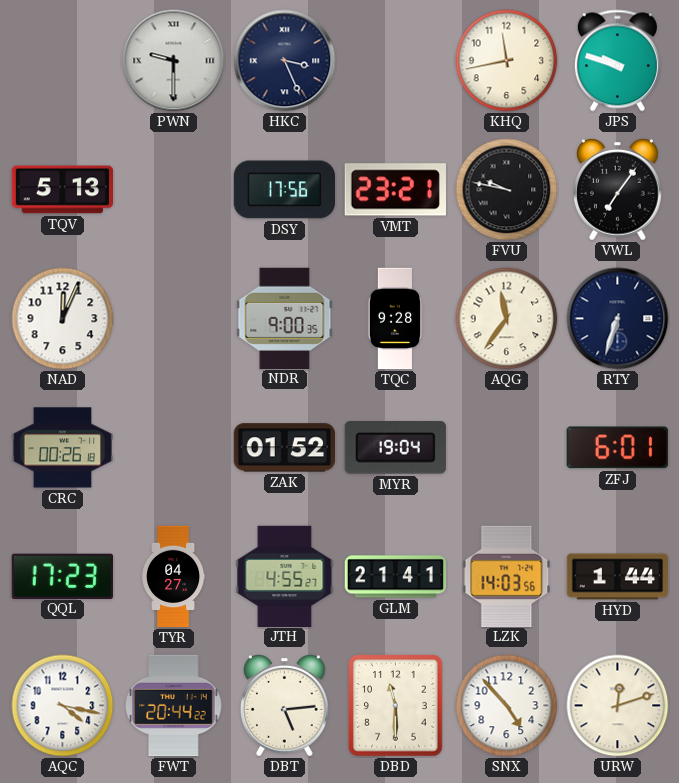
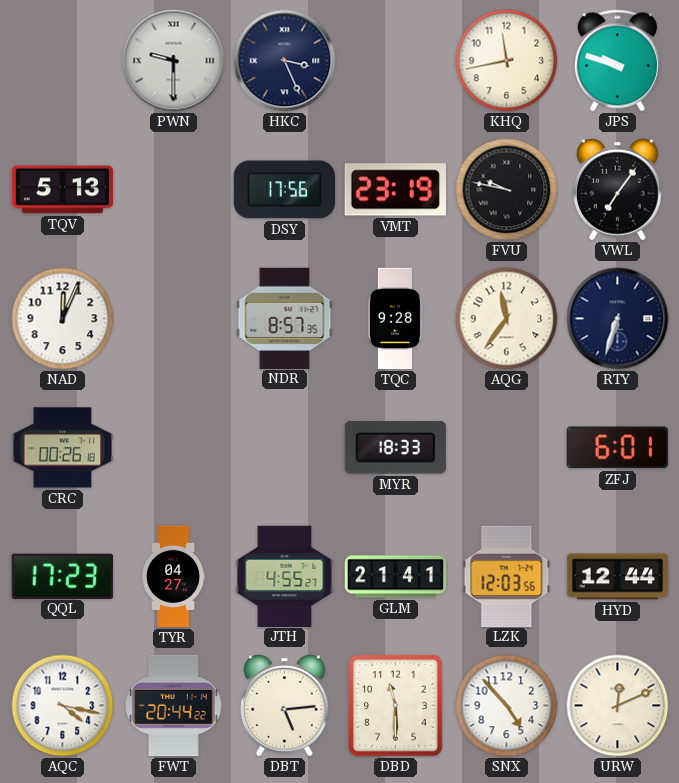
VMT: 23:21 -> 23:19 (395, 190)
NDR: 9:00 -> 8:57 (285, 318)
ZAK: 01:52 -> none (284, 448)
MYR: 19:04 -> 18:33 (395, 448)
LZK: 14:03 -> 12:03 (507, 576)
HYD: 1:44 -> 12:44 (618, 577)
URW: 12:12 -> 12:11 (618, 706)
